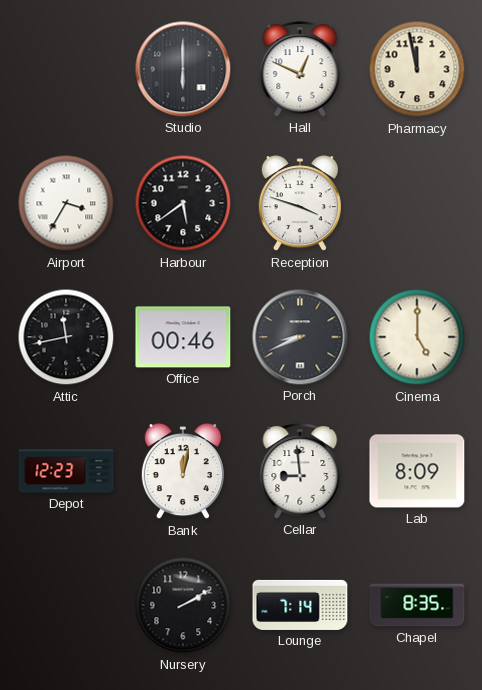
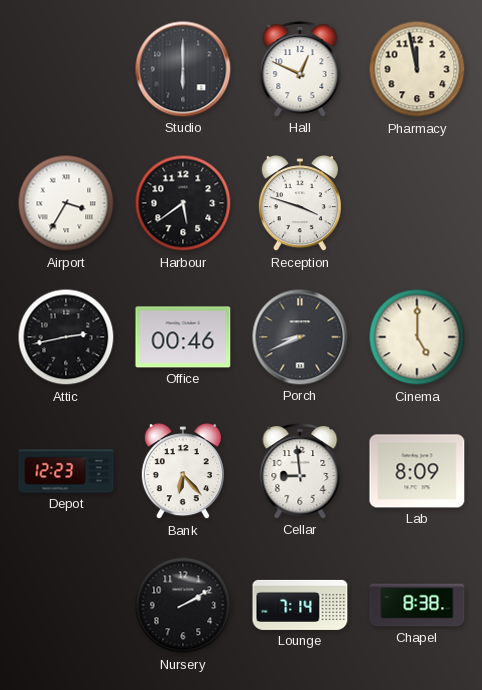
Attic: 11:43 -> 2:43 (66, 337)
Bank: 12:02 -> 6:23 (183, 472)
Chapel: 8:35 -> 8:38 (417, 605)
